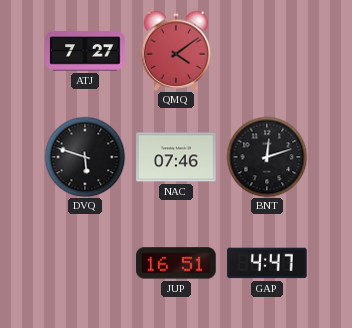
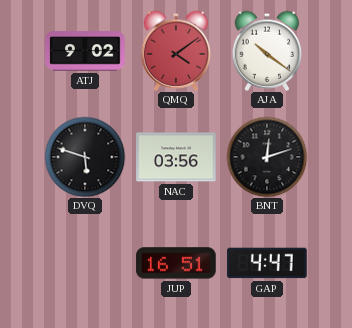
ATJ: 7:27 -> 9:02 (85, 51)
AJA: none -> 10:21 (267, 51)
NAC: 07:46 -> 03:56 (176, 157)
